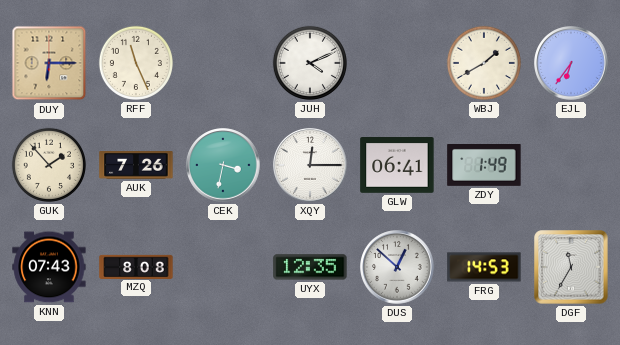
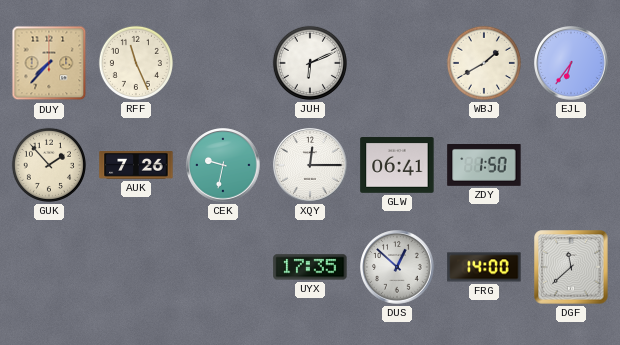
DUY: 6:15 -> 7:37 (49, 63)
JUH: 4:11 -> 6:11 (310, 63)
CEK: 3:32 -> 9:32 (223, 165)
ZDY: 1:49 -> 1:50 (484, 166)
KNN: 07:43 -> none (49, 267)
MZQ: 8:08 -> none (136, 266)
UYX: 12:35 -> 17:35 (310, 267)
FRG: 14:53 -> 14:00 (484, 267)
DGF: 11:35 -> 11:38 (571, 267)
